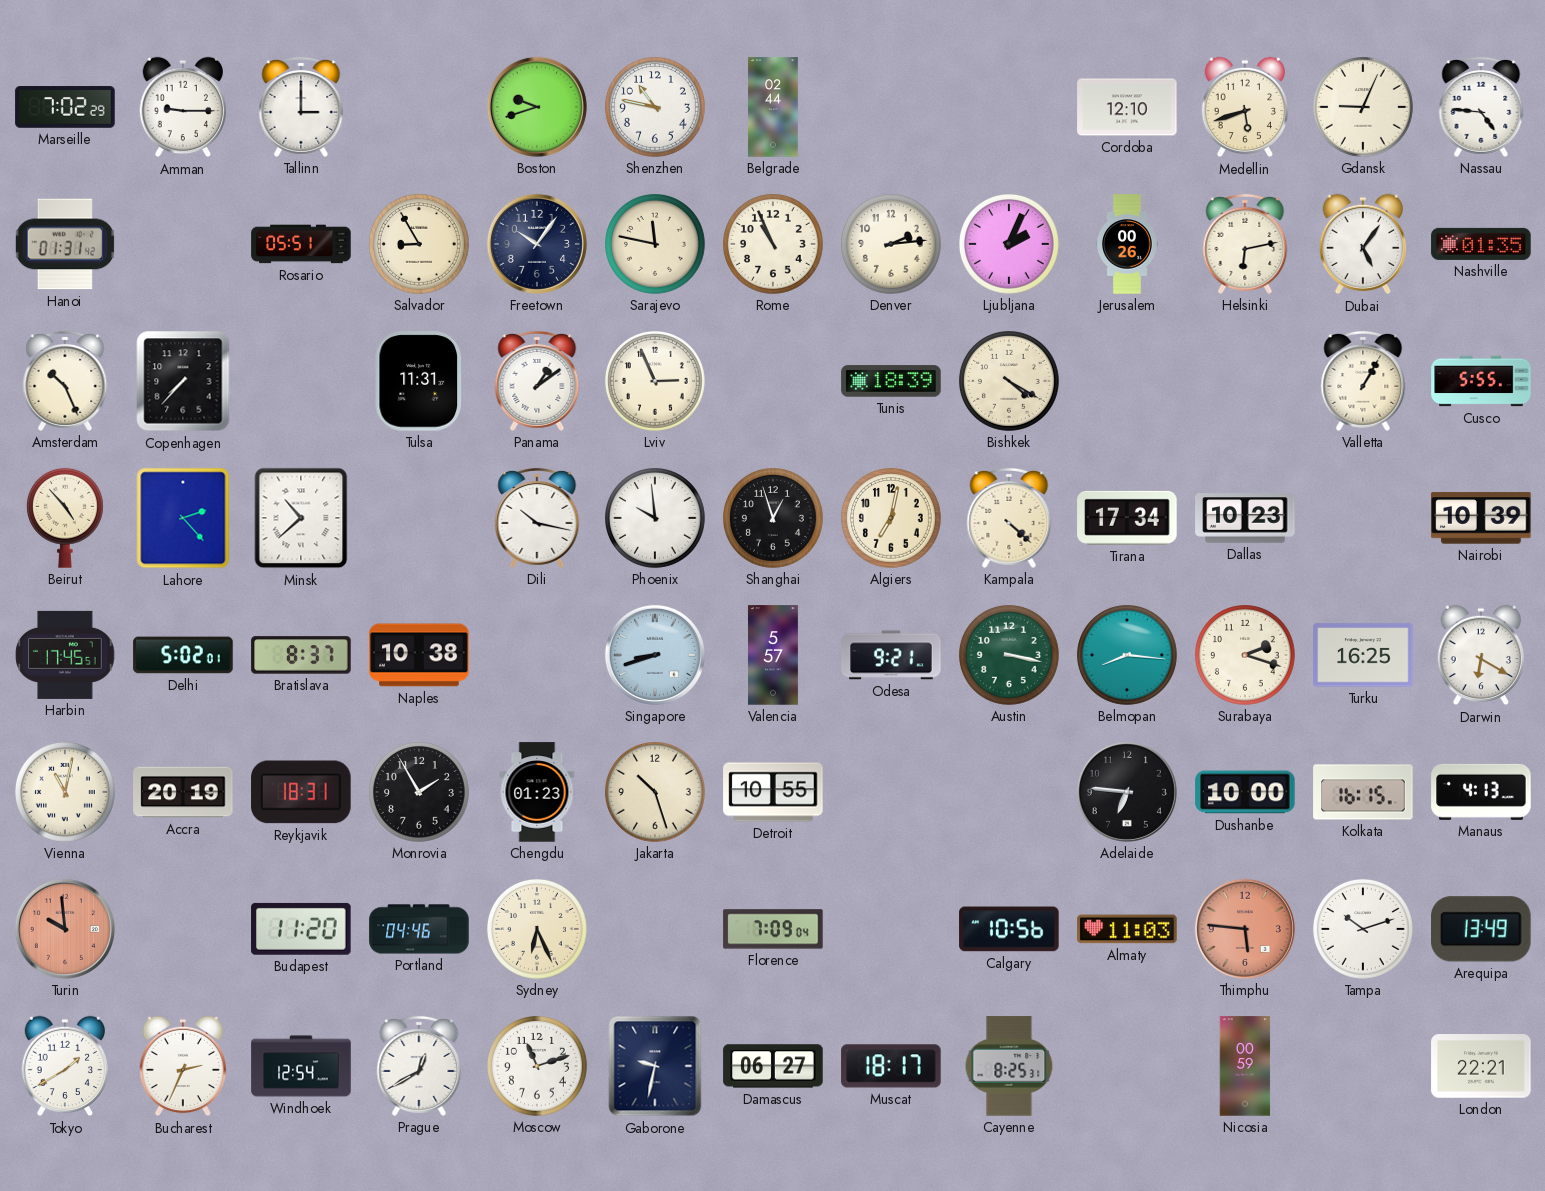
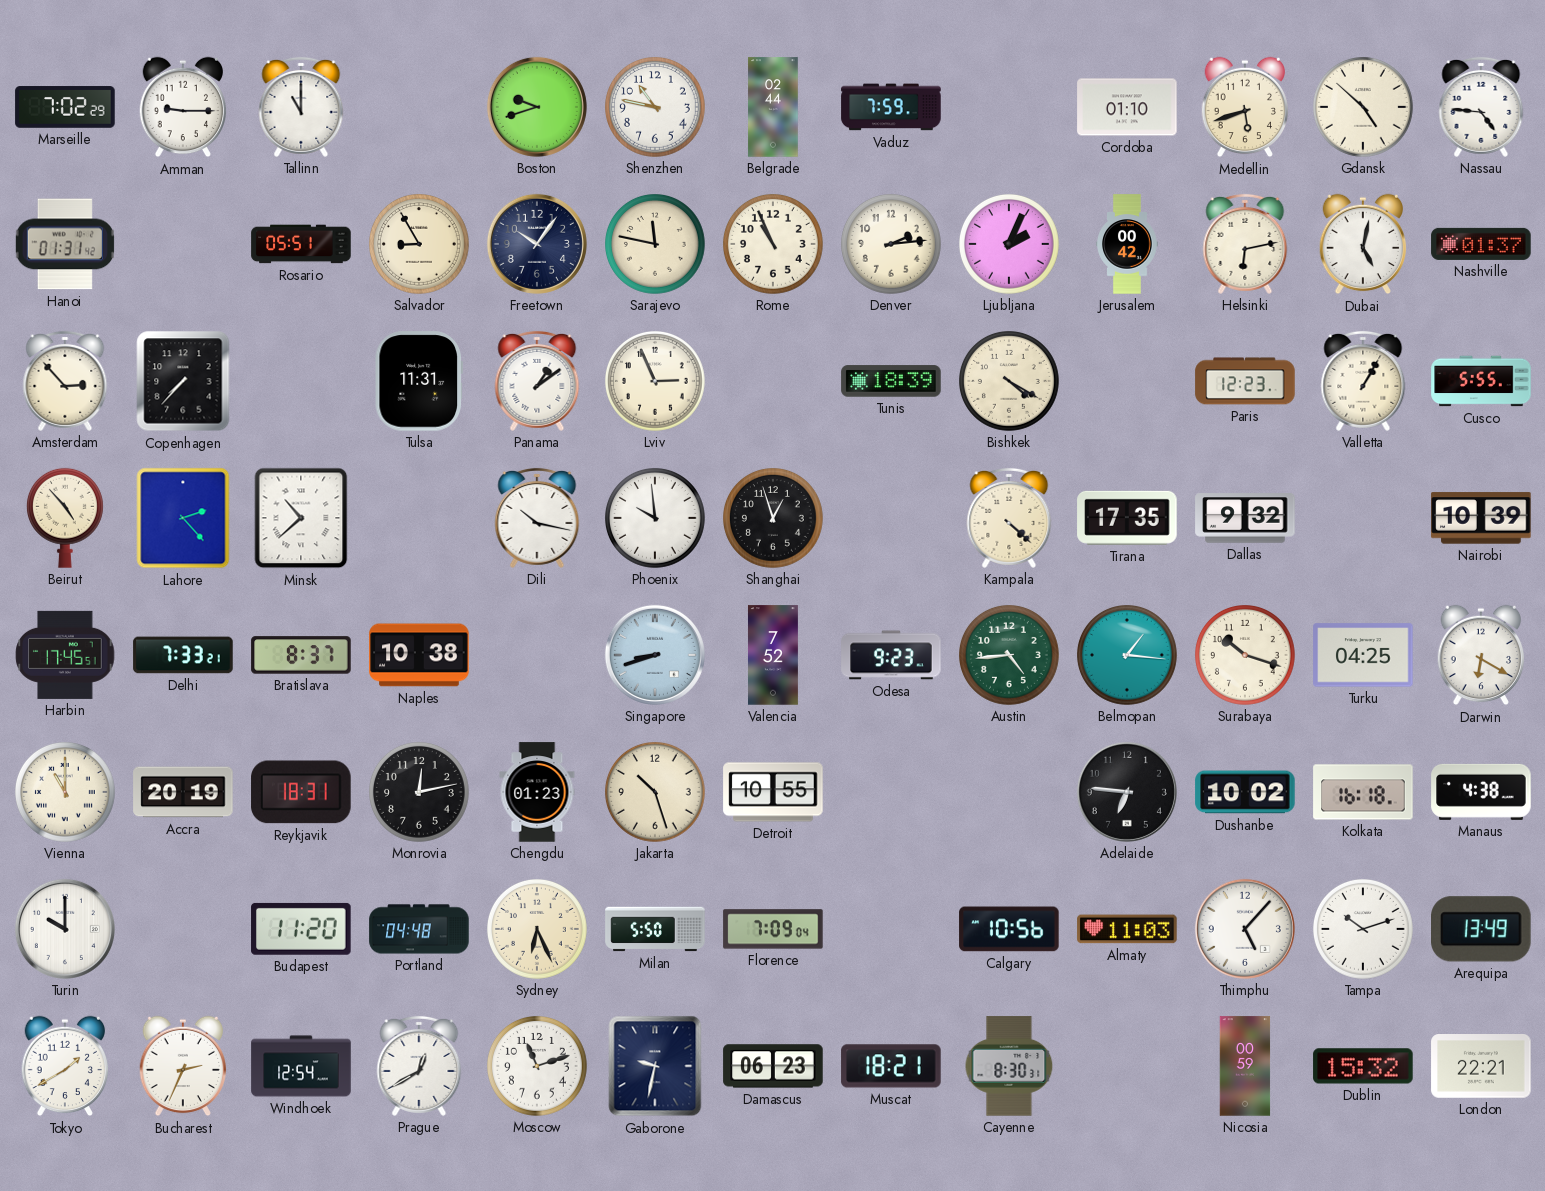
Tallinn: 3:00 -> 11:00 (301, 107)
Vaduz: none -> 7:59 (891, 107)
Cordoba: 12:10 -> 01:10 (1127, 107)
Gdansk: 9:04 -> 4:52 (1364, 108)
Jerusalem: 00:26 -> 00:42 (1127, 244)
Dubai: 5:06 -> 5:02 (1363, 244)
Nashville: 01:35 -> 01:37 (1481, 244)
Amsterdam: 10:26 -> 2:53 (65, 381)
Paris: none -> 12:23 (1245, 381)
Algiers: 7:02 -> none (892, 519)
Tirana: 17:34 -> 17:35 (1127, 518)
Dallas: 10:23 -> 9:32 (1245, 518)
Delhi: 5:02 -> 7:33 (183, 655)
Valencia: 5:57 -> 7:52 (773, 655)
Odesa: 9:21 -> 9:23 (891, 655)
Austin: 3:17 -> 4:44 (1010, 656)
Belmopan: 8:16 -> 1:16 (1128, 656)
Surabaya: 2:18 -> 10:18 (1246, 656)
Turku: 16:25 -> 04:25 (1363, 655)
Vienna: 11:02 -> 11:00 (66, 793)
Monrovia: 1:55 -> 12:13 (420, 793)
Dushanbe: 10:00 -> 10:02 (1245, 792)
Kolkata: 16:15 -> 16:18 (1363, 792)
Manaus: 4:13 -> 4:38 (1481, 792)
Turin: 9:59 -> 10:00 (65, 929)
Turin dial: salmon -> white (65, 929)
Portland: 04:46 -> 04:48 (419, 929)
Milan: none -> 5:50 (655, 929)
Thimphu: 5:46 -> 5:07 (1245, 929)
Thimphu dial: salmon -> white (1245, 929)
Damascus: 06:27 -> 06:23 (773, 1066)
Muscat: 18:17 -> 18:21 (891, 1066)
Cayenne: 8:25 -> 8:30 (1009, 1066)
Dublin: none -> 15:32 (1363, 1066)
